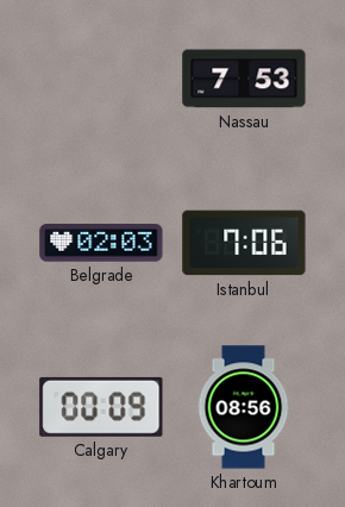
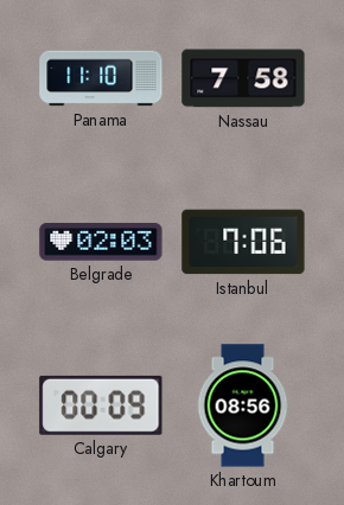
Panama: none -> 11:10 (101, 78)
Nassau: 7:53 -> 7:58 (243, 78)
